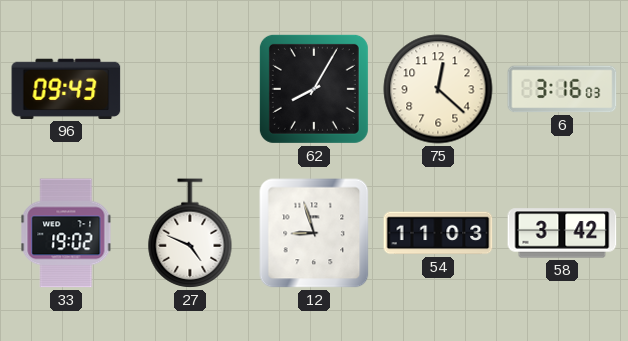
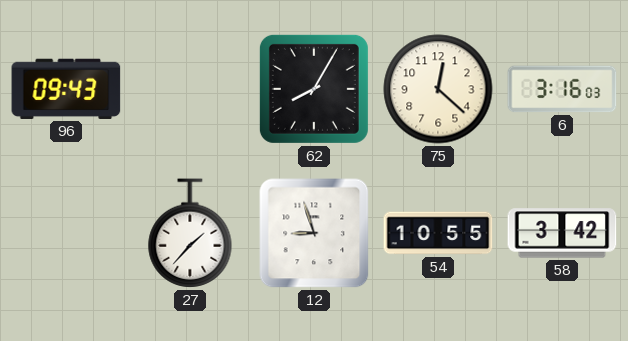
33: 19:02 -> none (66, 233)
27: 4:49 -> 1:37 (190, 233)
54: 11:03 -> 10:55 (438, 233)
